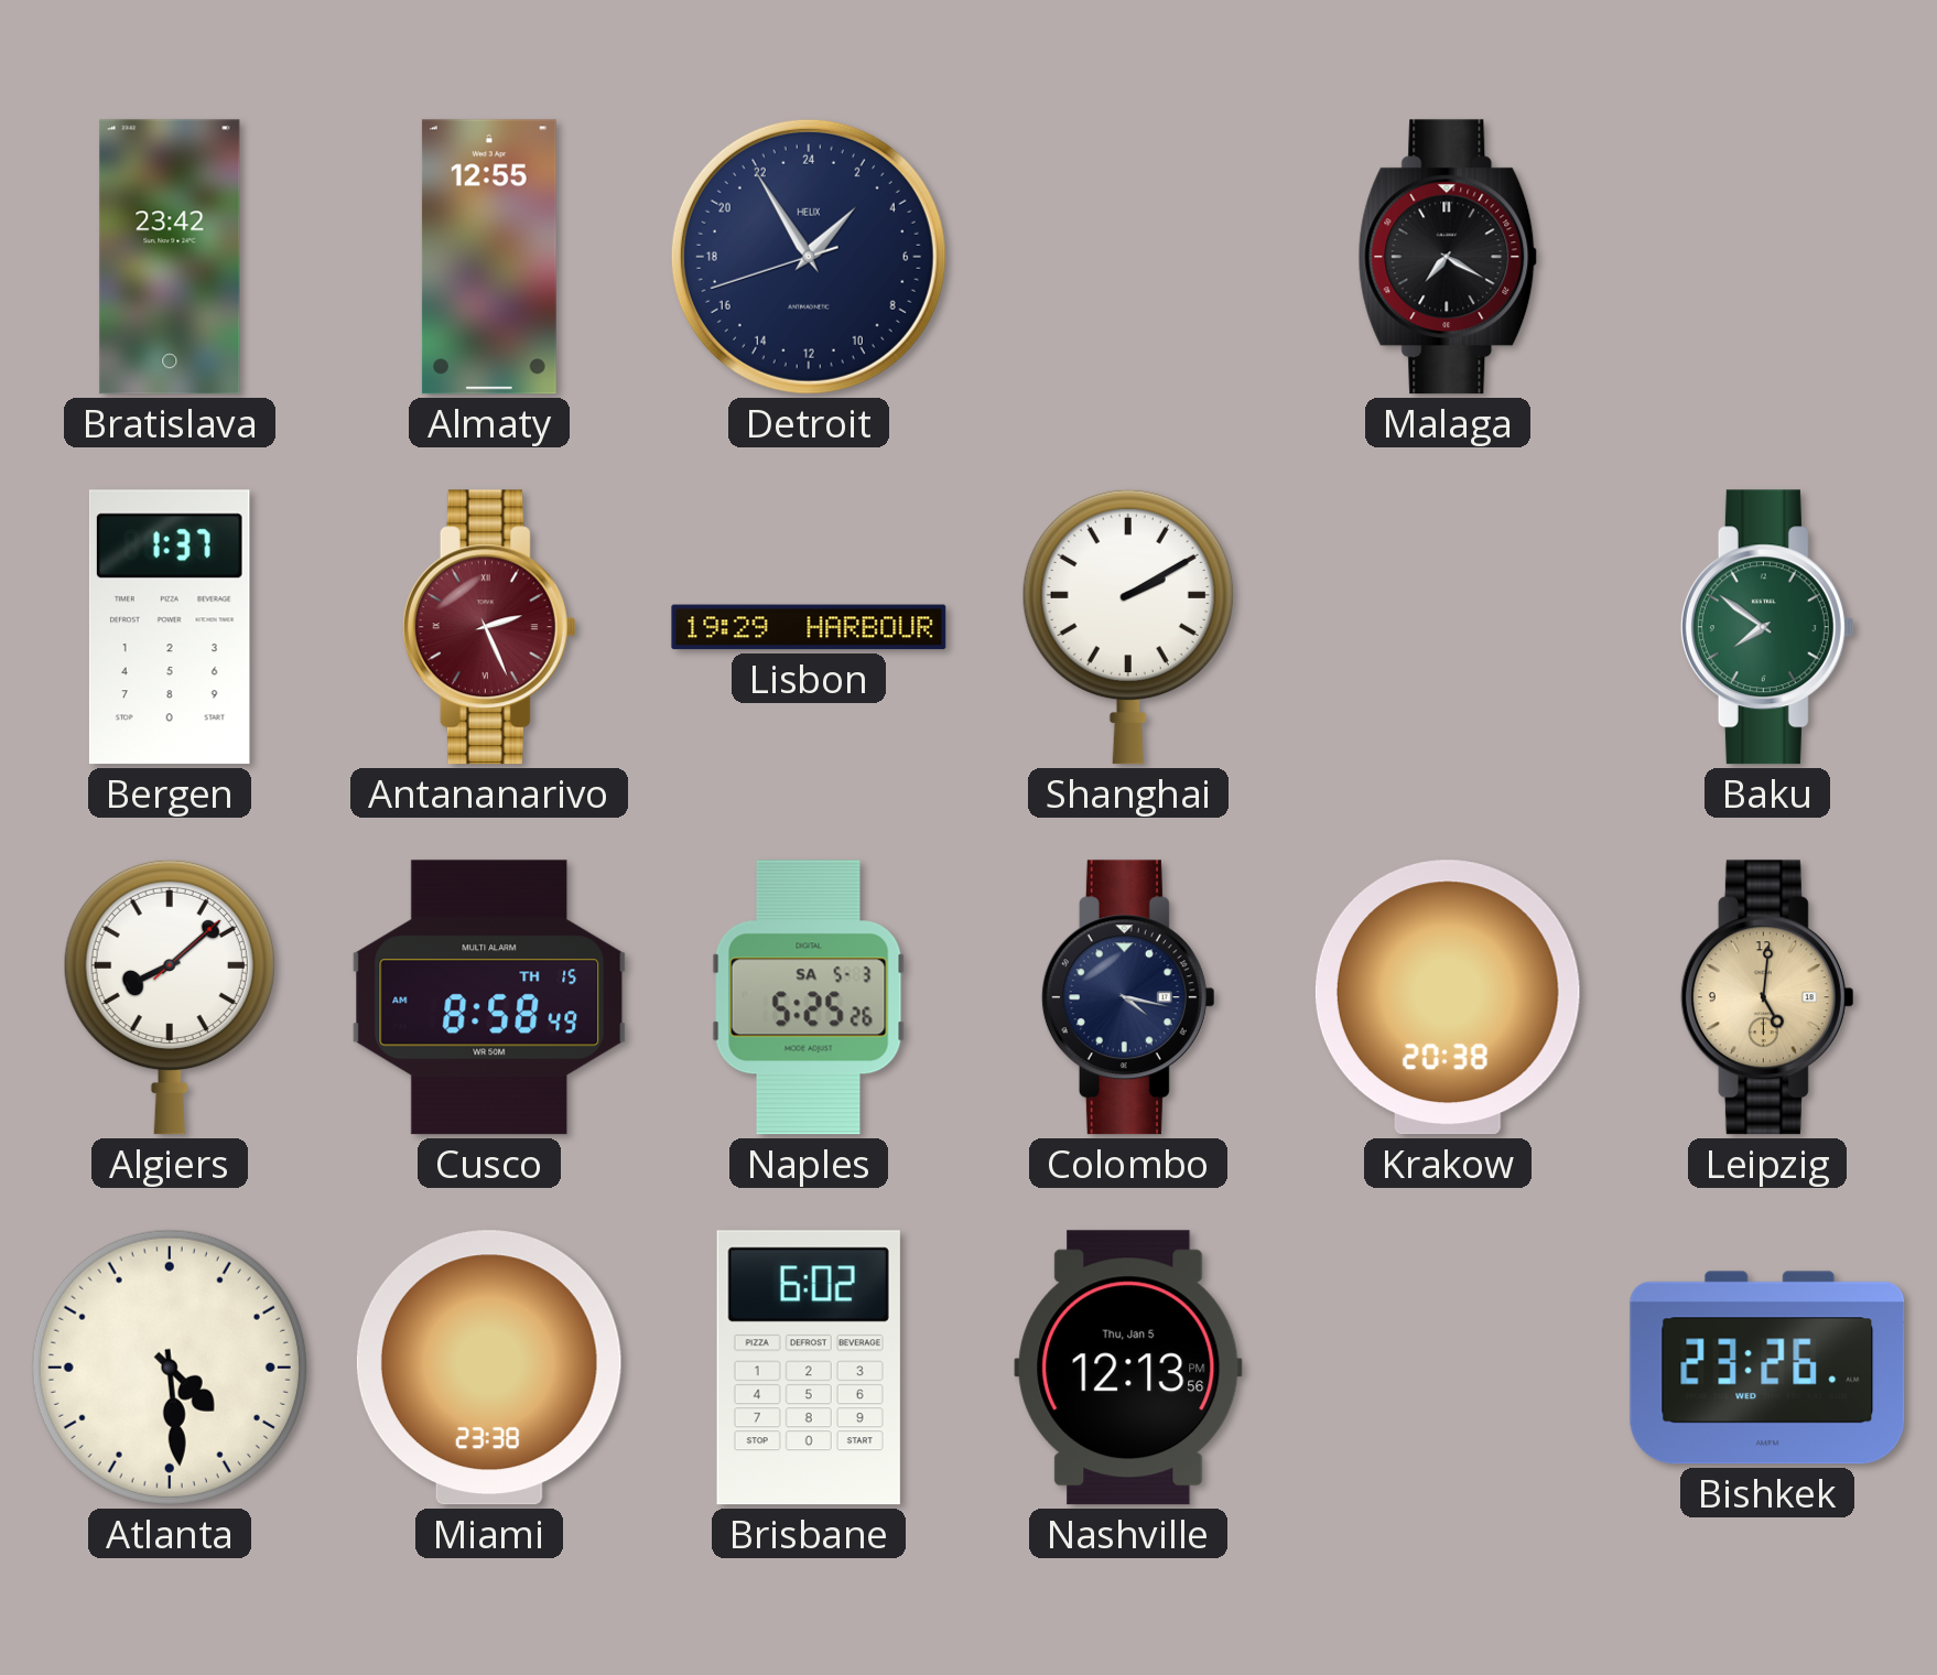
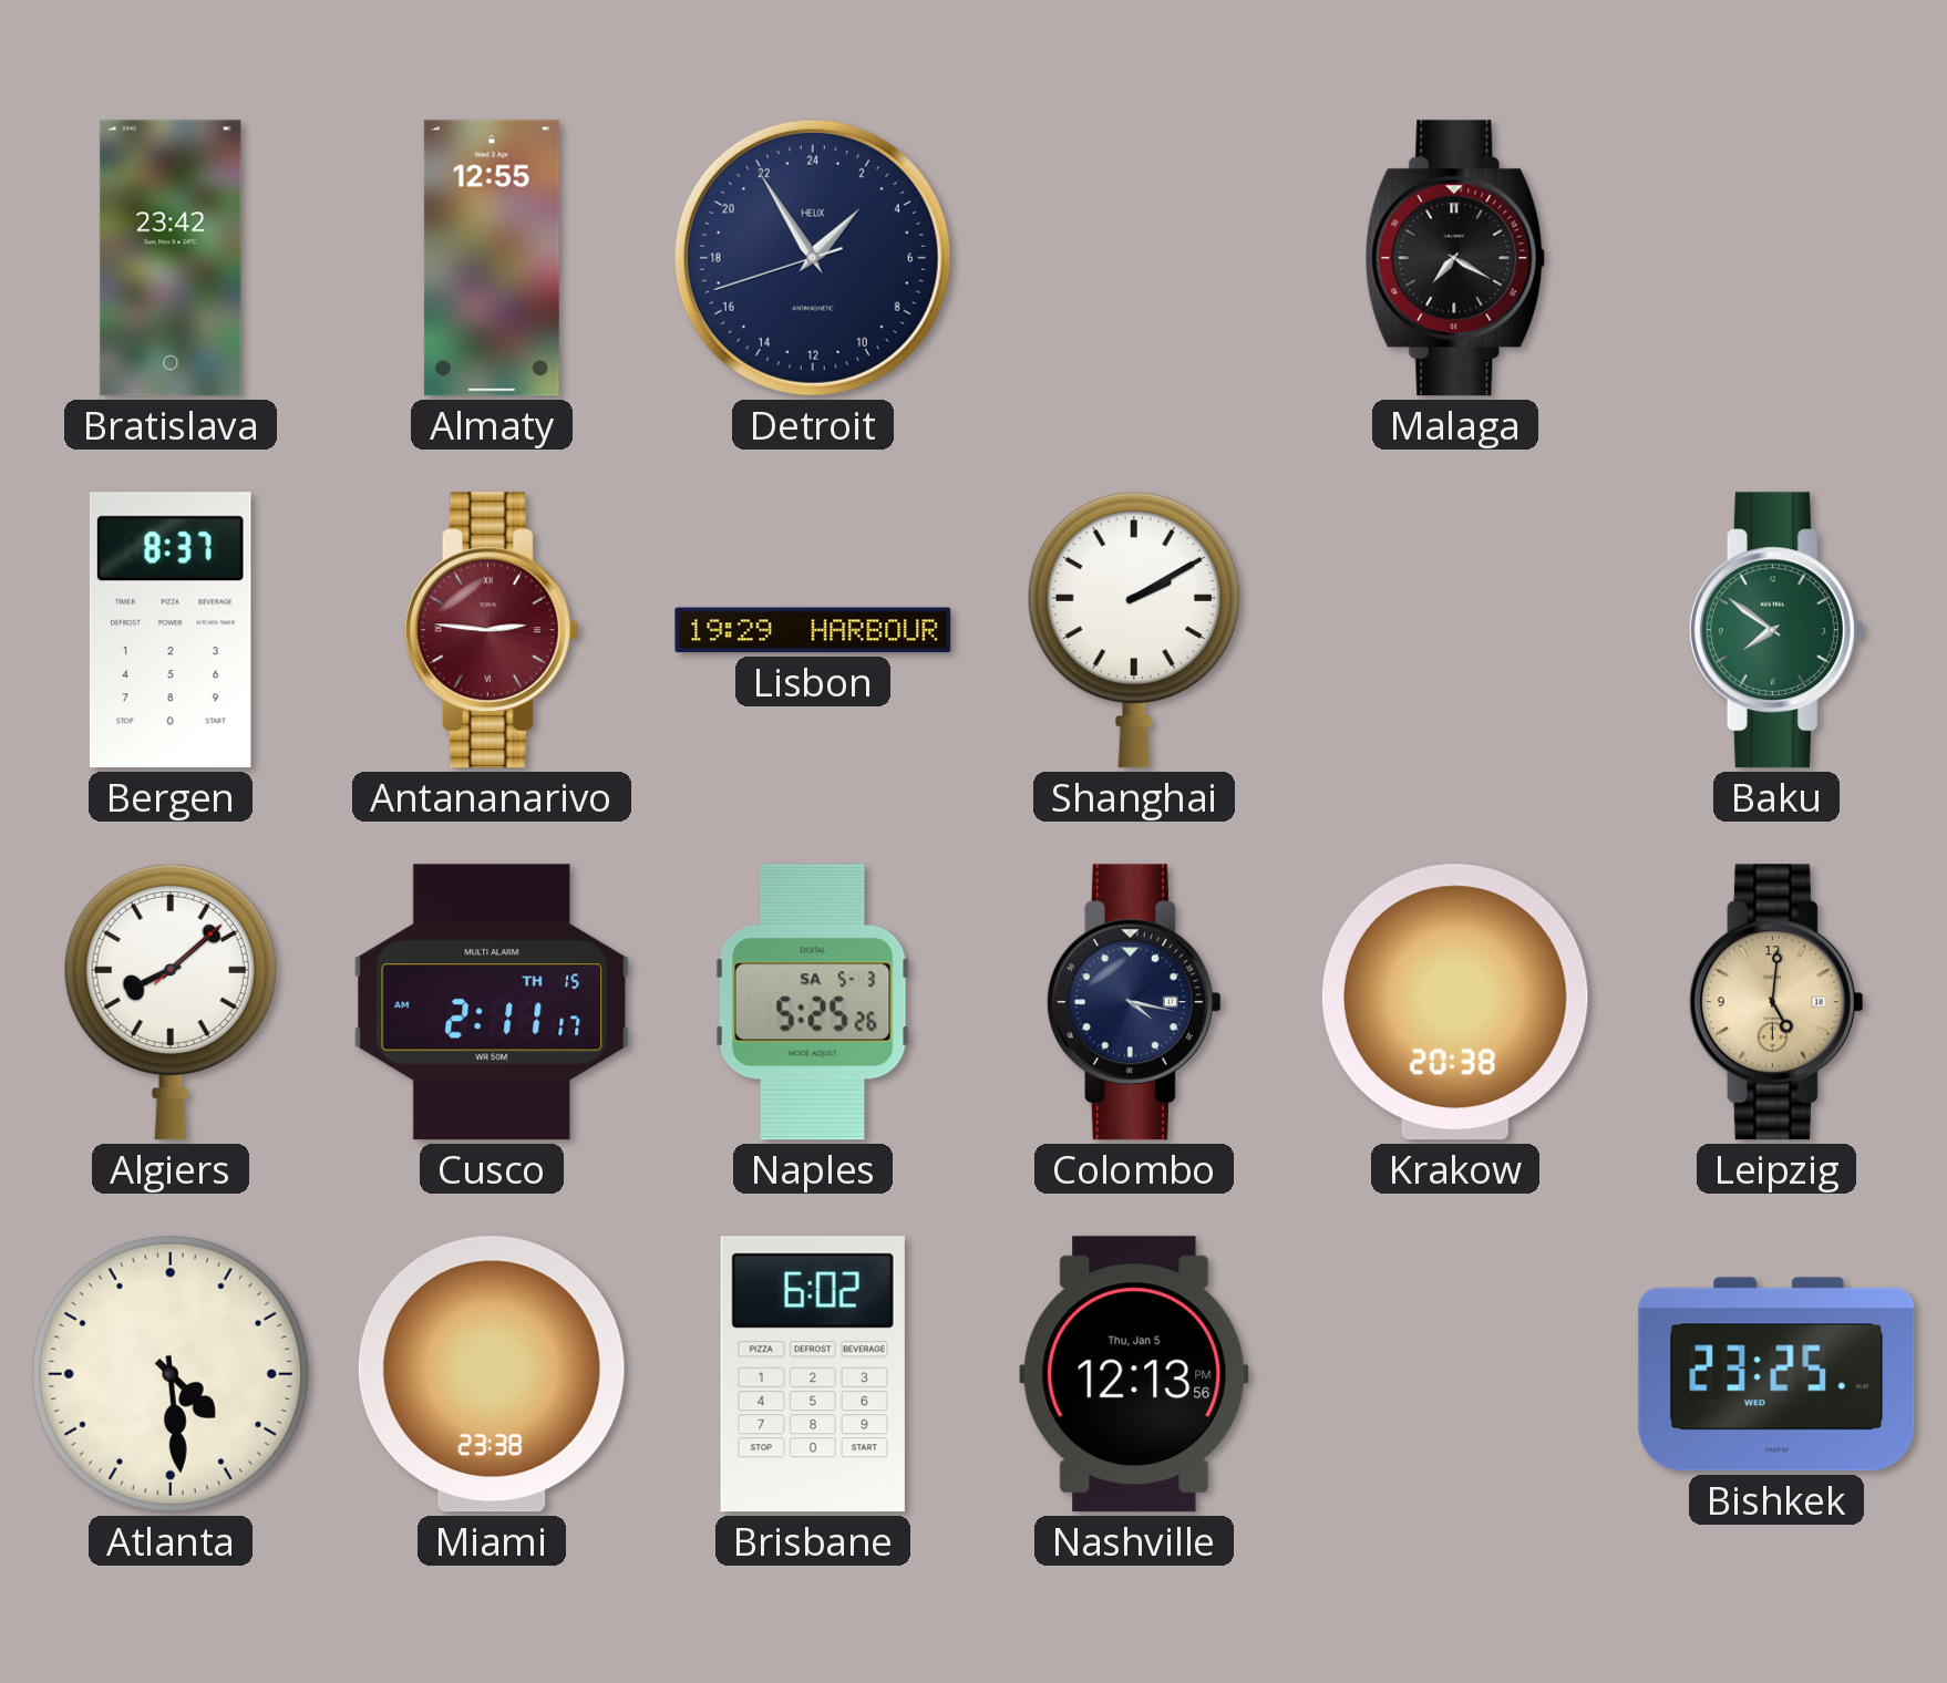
Bergen: 1:37 -> 8:37 (171, 630)
Antananarivo: 2:26 -> 2:46 (492, 630)
Cusco: 8:58 -> 2:11 (492, 1002)
Bishkek: 23:26 -> 23:25 (1776, 1374)
